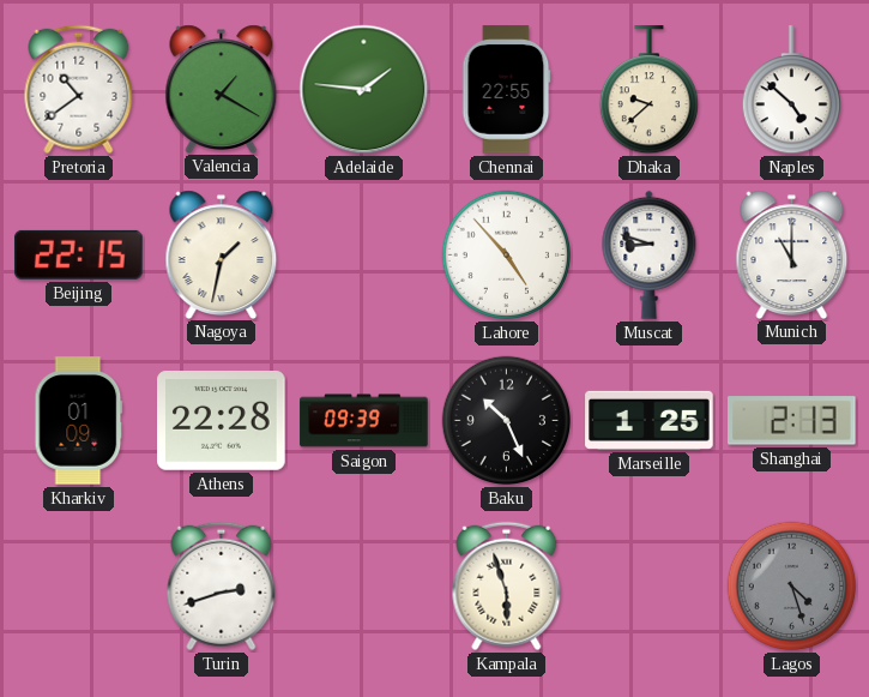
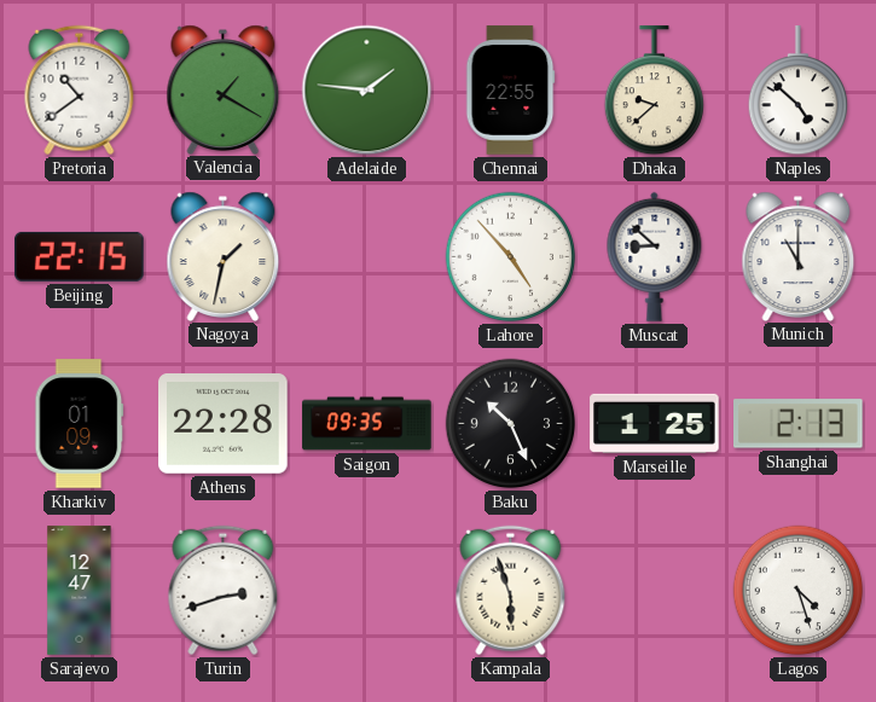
Muscat: 8:48 -> 8:52 (655, 256)
Saigon: 09:39 -> 09:35 (367, 424)
Sarajevo: none -> 12:47 (80, 591)
Lagos dial: grey -> white (799, 591)
